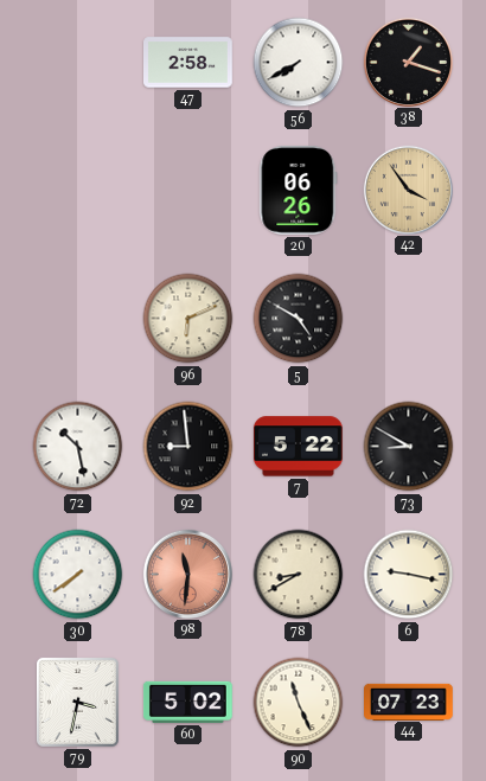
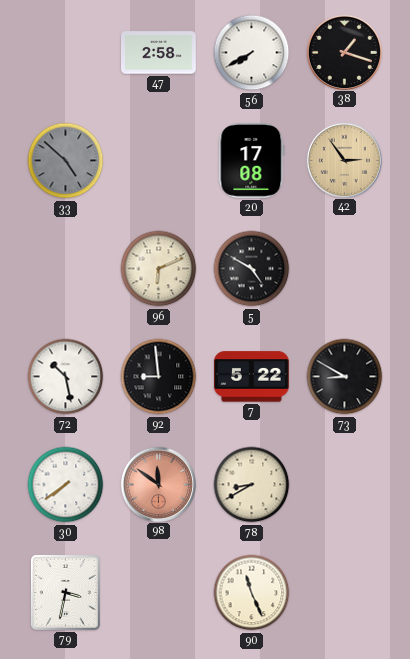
33: none -> 4:52 (66, 161)
20: 06:26 -> 17:08 (252, 160)
42: 3:54 -> 2:54 (344, 160)
98: 11:31 -> 11:51 (158, 484)
6: 9:17 -> none (409, 575)
60: 5:02 -> none (187, 702)
44: 07:23 -> none (409, 702)
